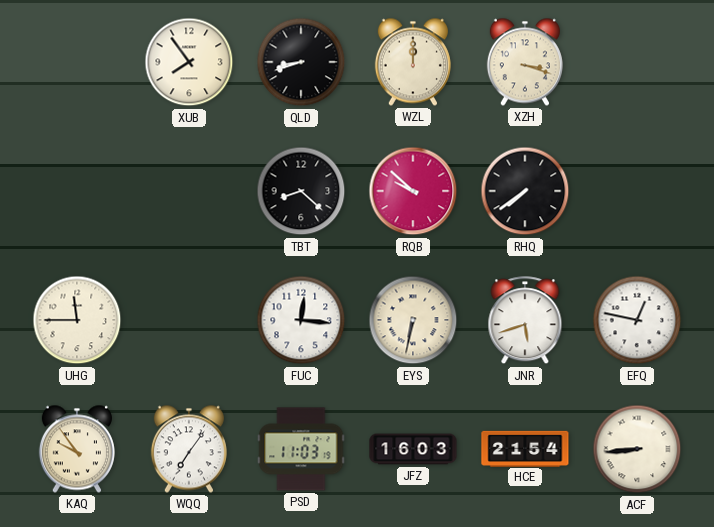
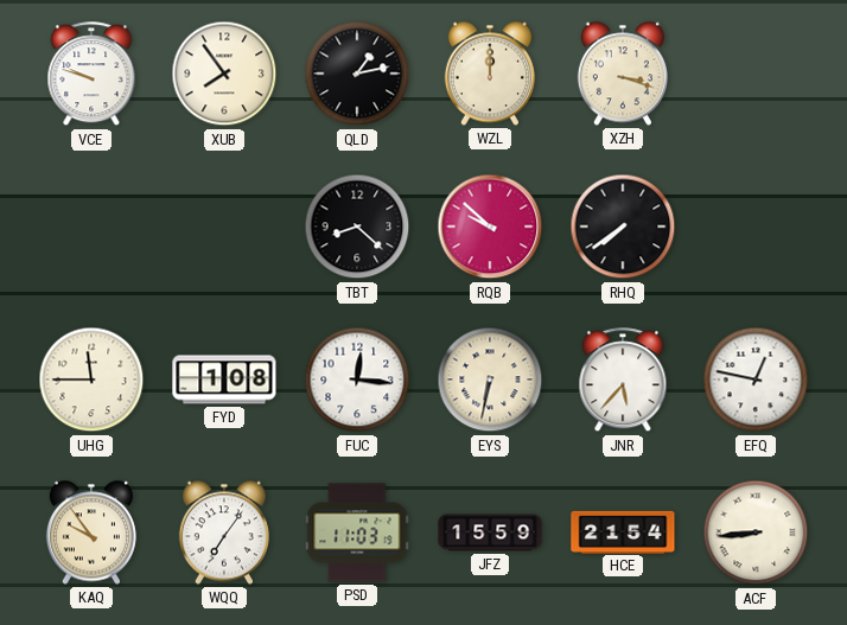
VCE: none -> 9:48 (91, 75)
QLD: 8:42 -> 1:13 (357, 74)
FYD: none -> 1:08 (224, 380)
JNR: 5:42 -> 5:37 (623, 381)
JFZ: 16:03 -> 15:59 (490, 532)
